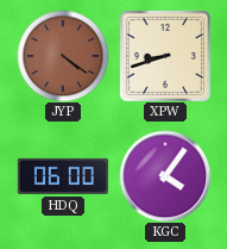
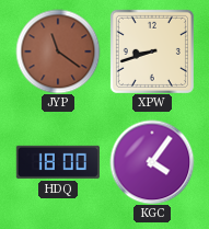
JYP: 4:21 -> 11:21 (58, 51)
HDQ: 06:00 -> 18:00 (58, 162)
